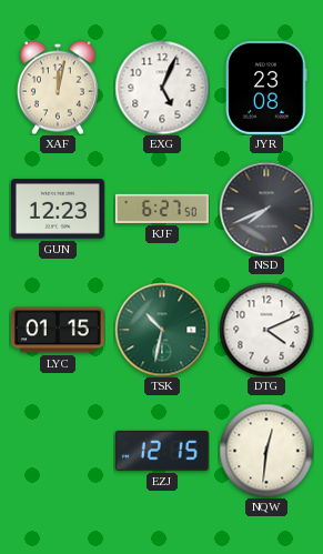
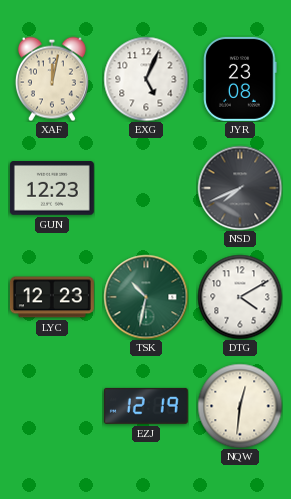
KJF: 6:27 -> none (162, 209)
LYC: 01:15 -> 12:23 (52, 297)
DTG: 4:11 -> 4:10 (240, 297)
EZJ: 12:15 -> 12:19 (146, 406)
